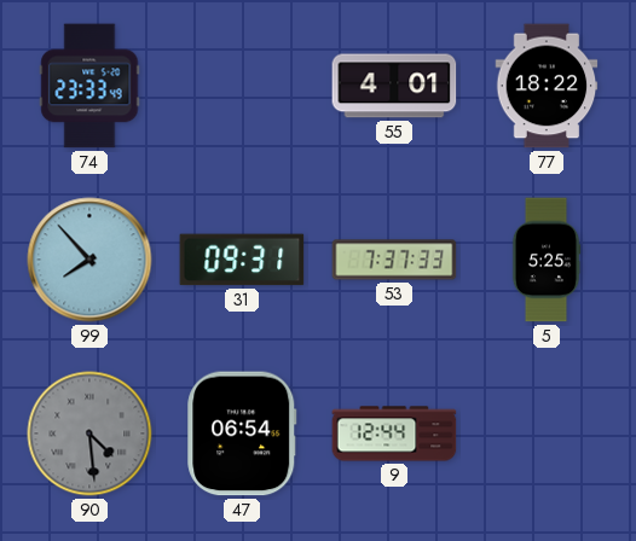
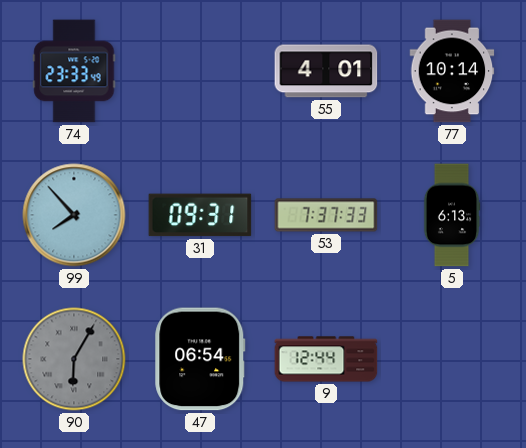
77: 18:22 -> 10:14 (452, 71)
5: 5:25 -> 6:13 (452, 215)
90: 4:29 -> 6:05 (74, 359)
